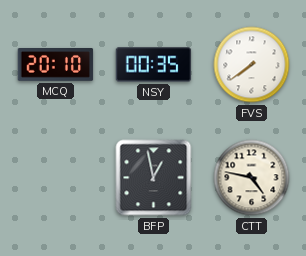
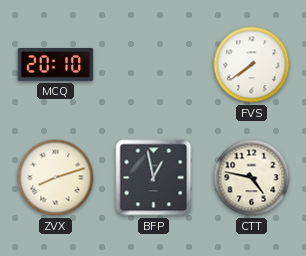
NSY: 00:35 -> none (154, 65)
ZVX: none -> 8:12 (56, 178)
